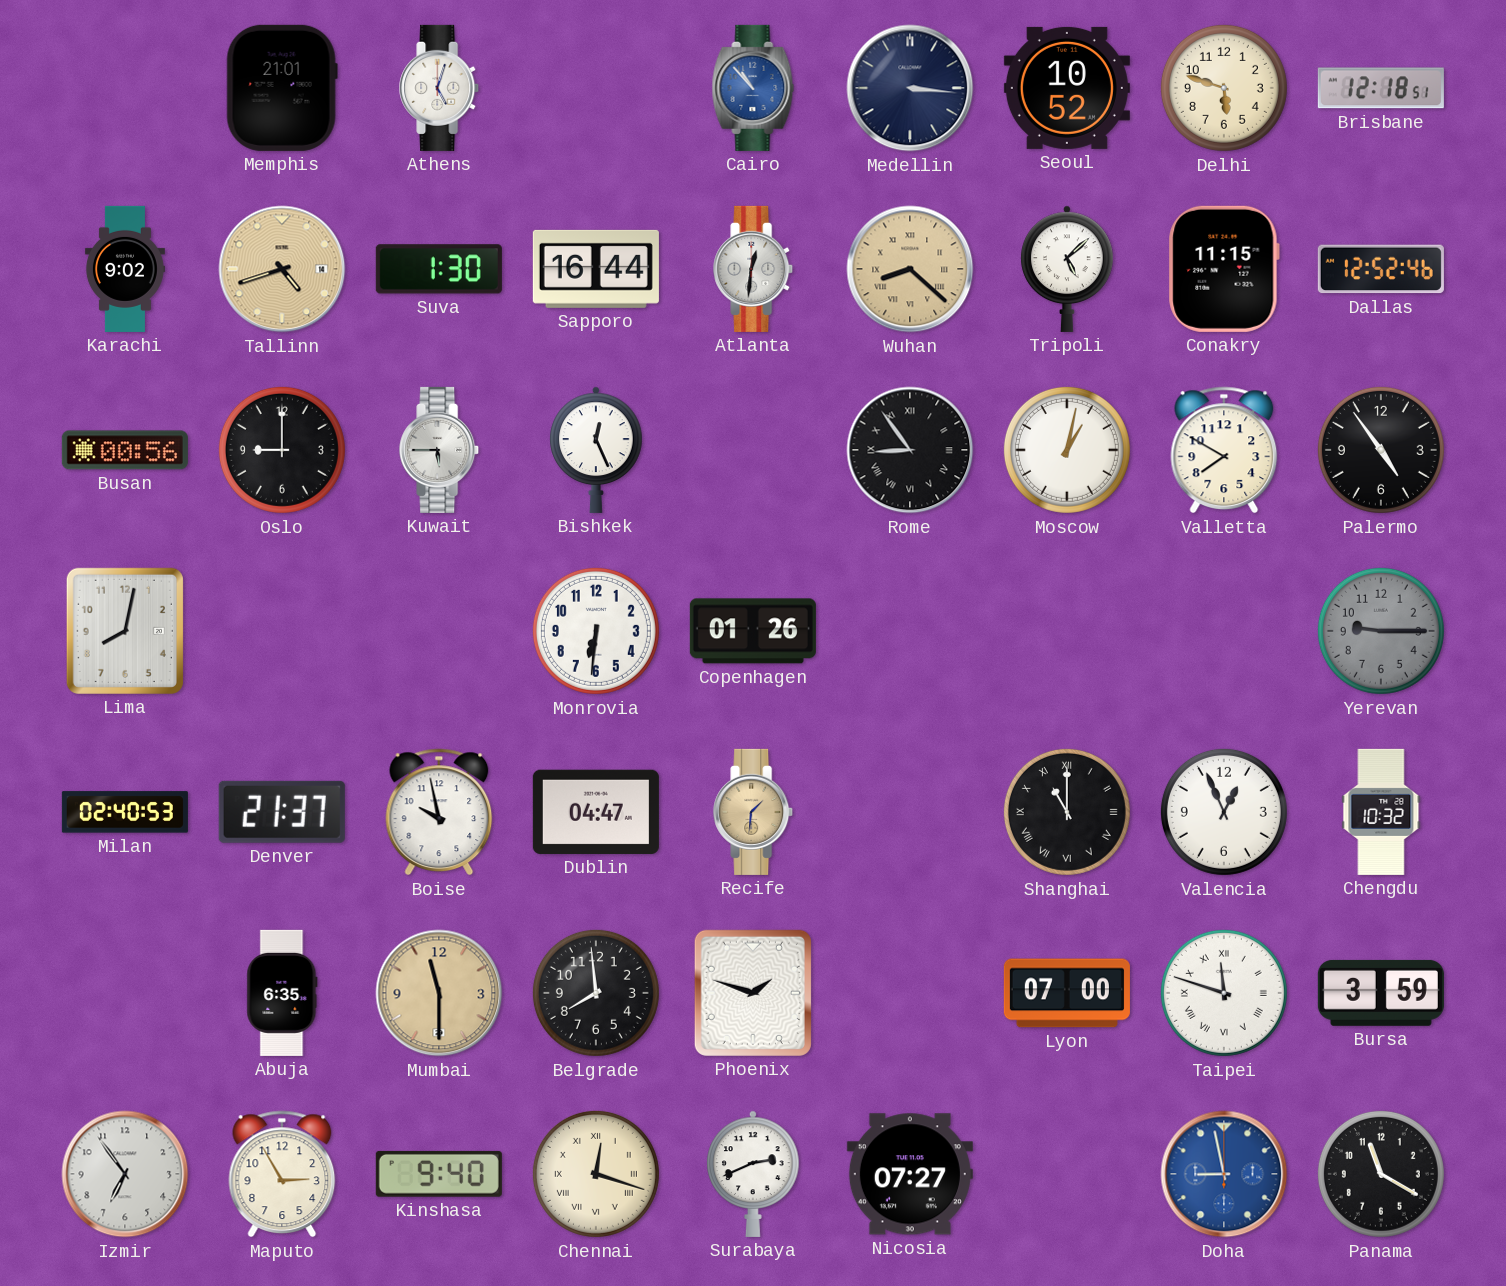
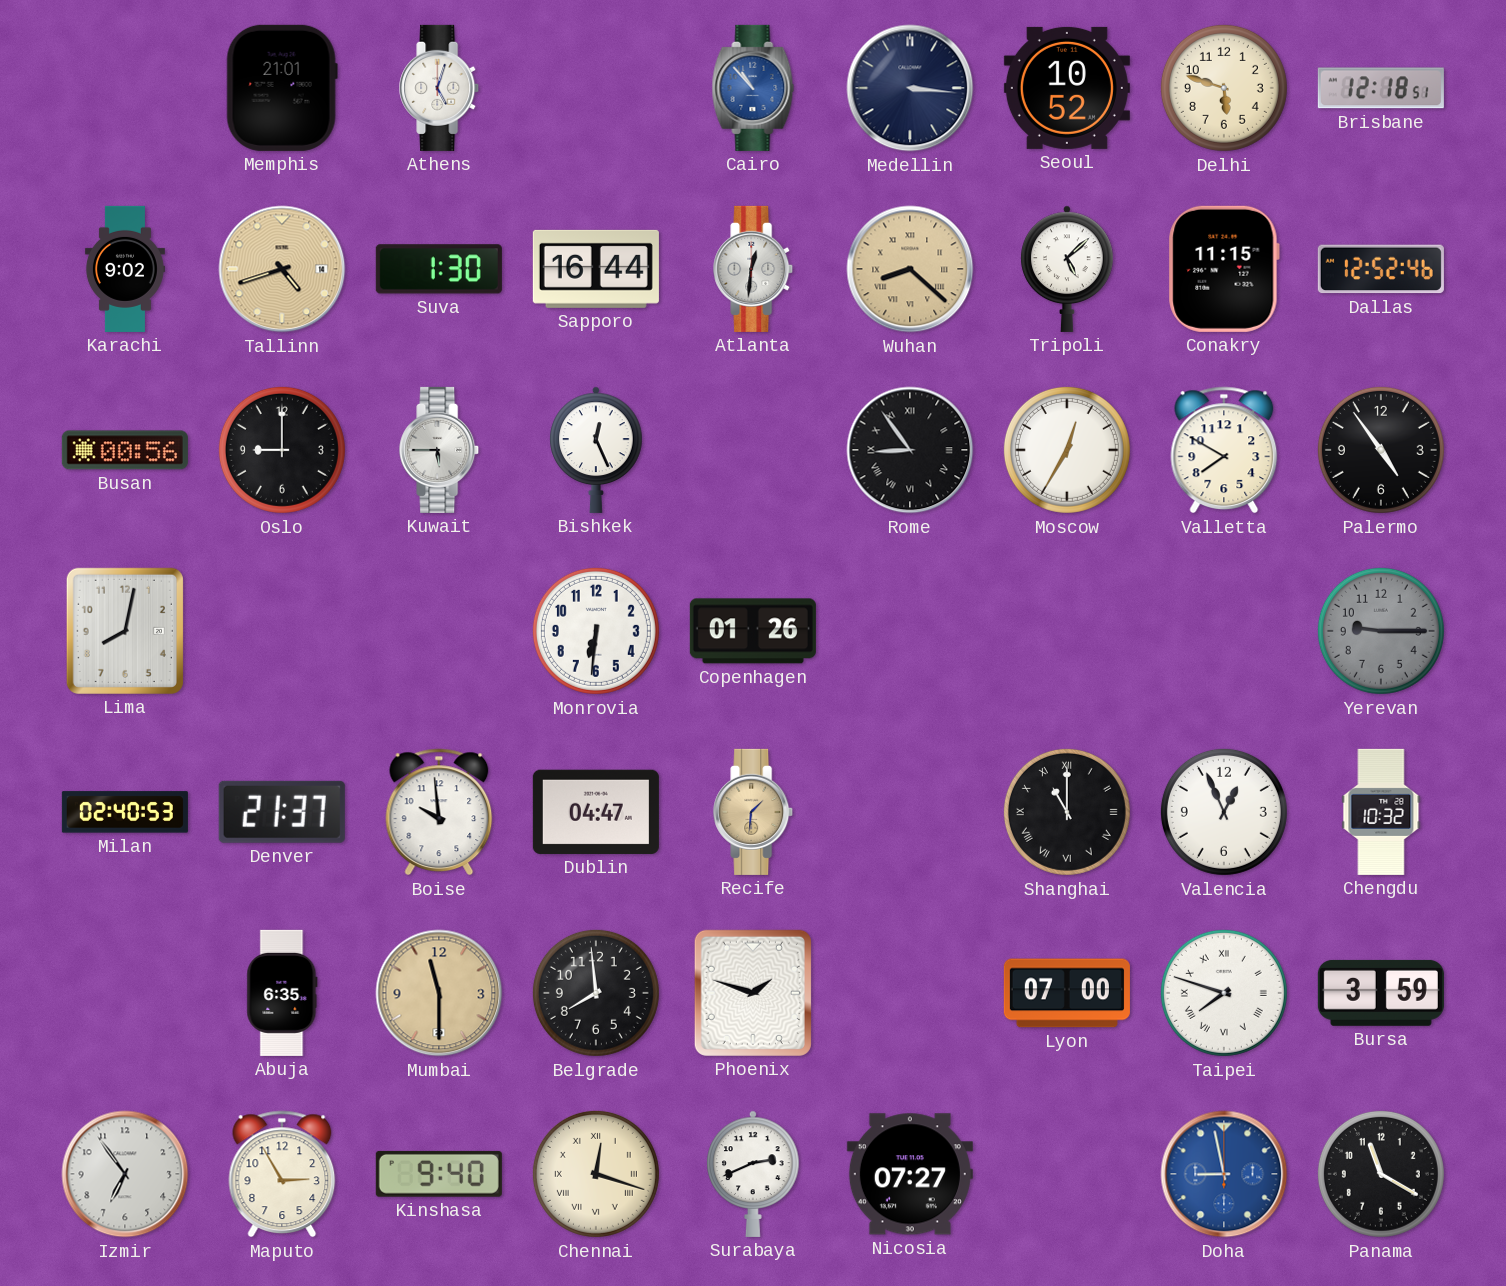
Moscow: 1:02 -> 12:35 (1067, 450)
Boise: 9:58 -> 9:59 (439, 812)
Taipei: 11:48 -> 7:48 (1224, 993)
